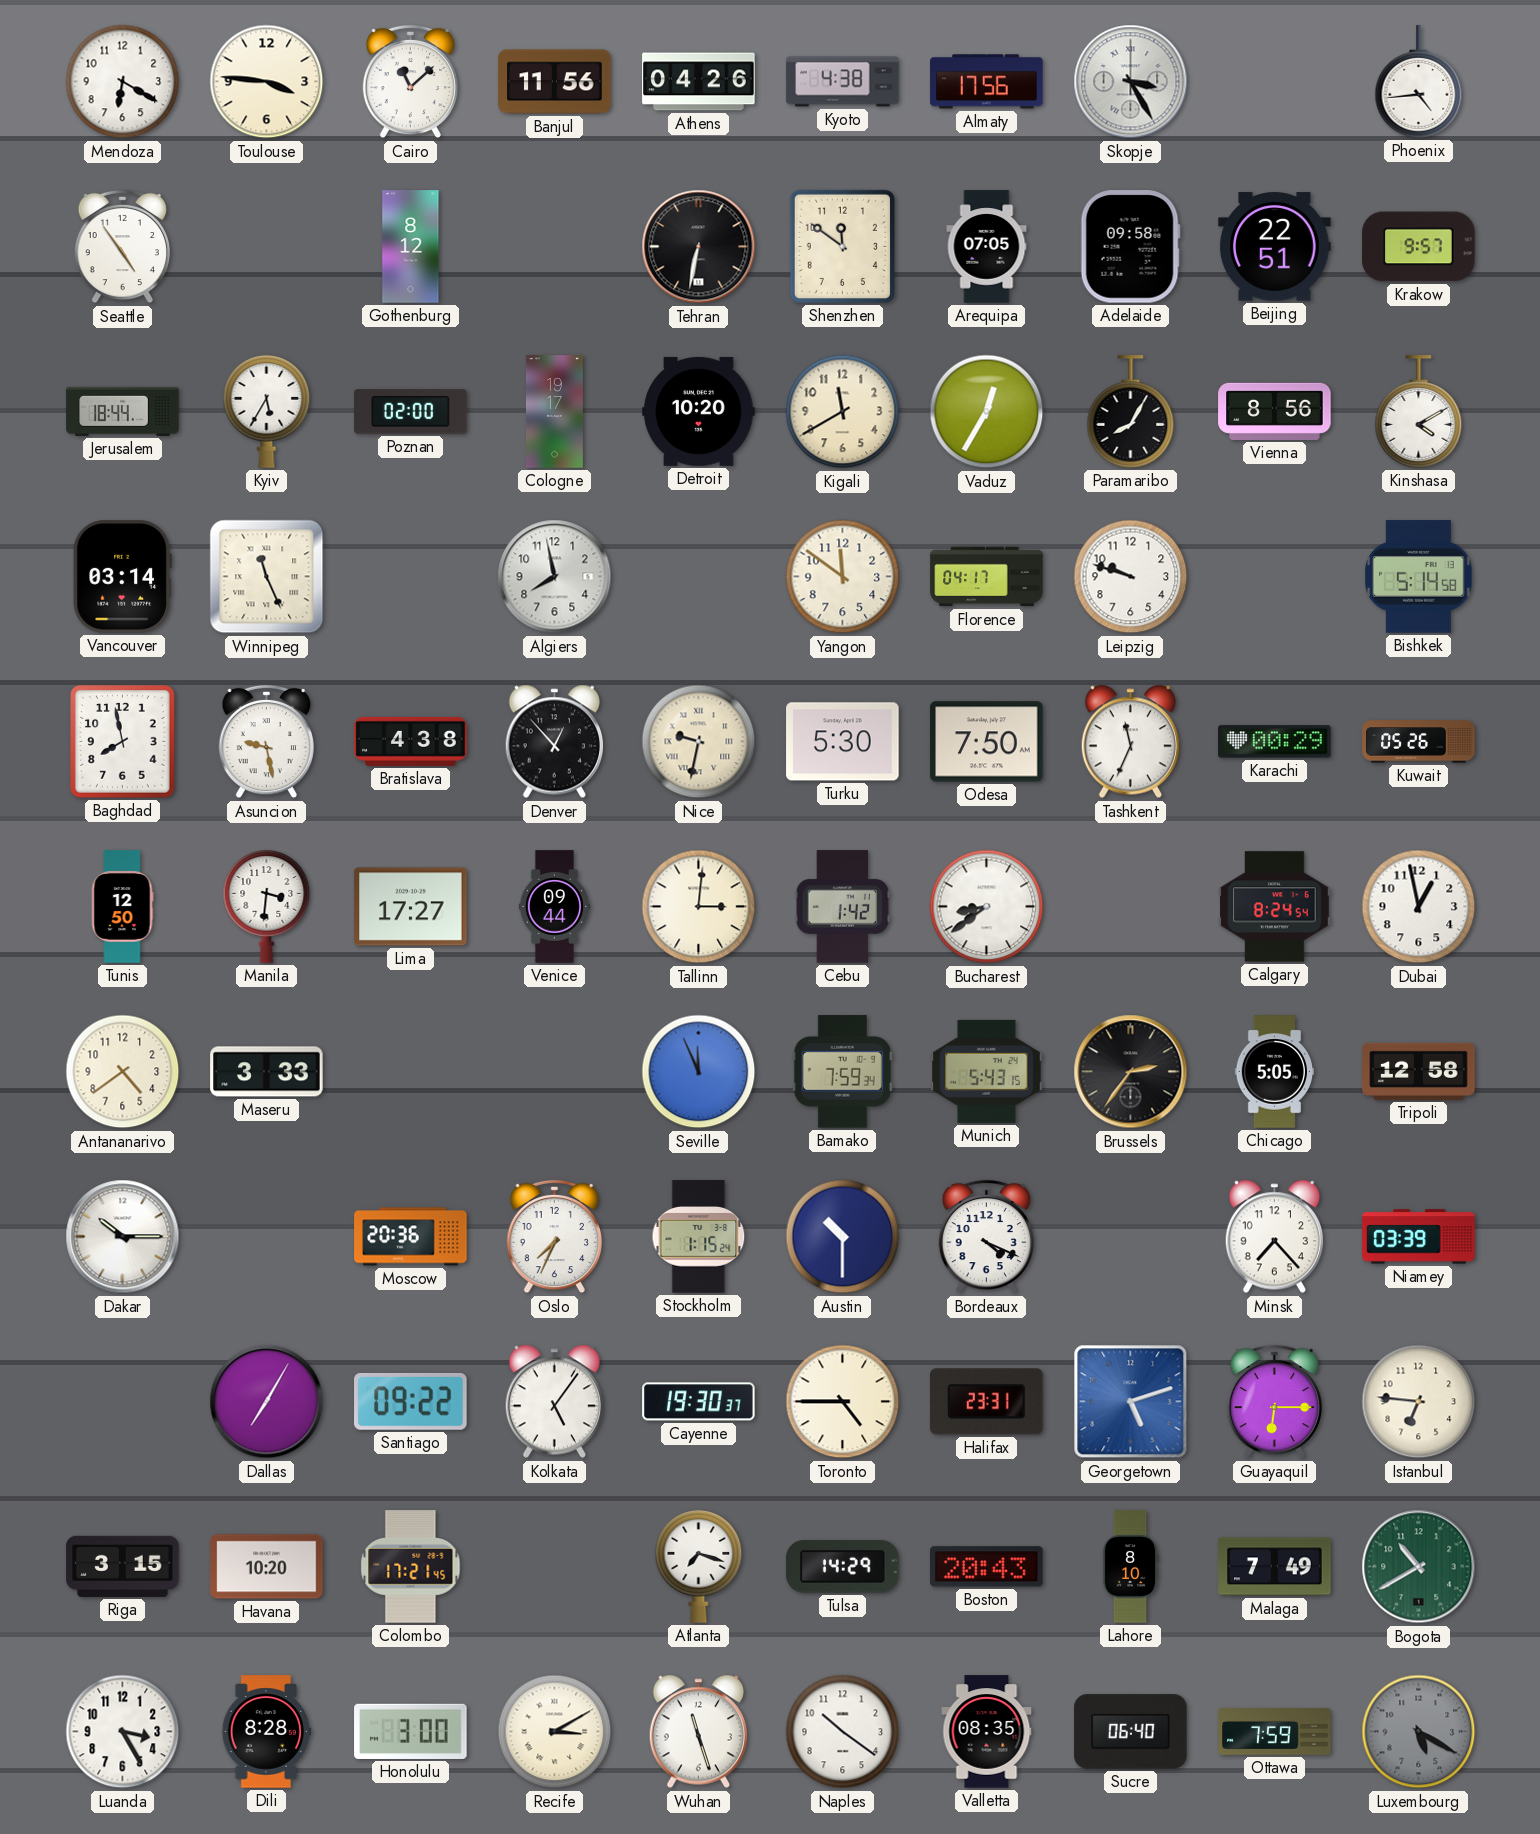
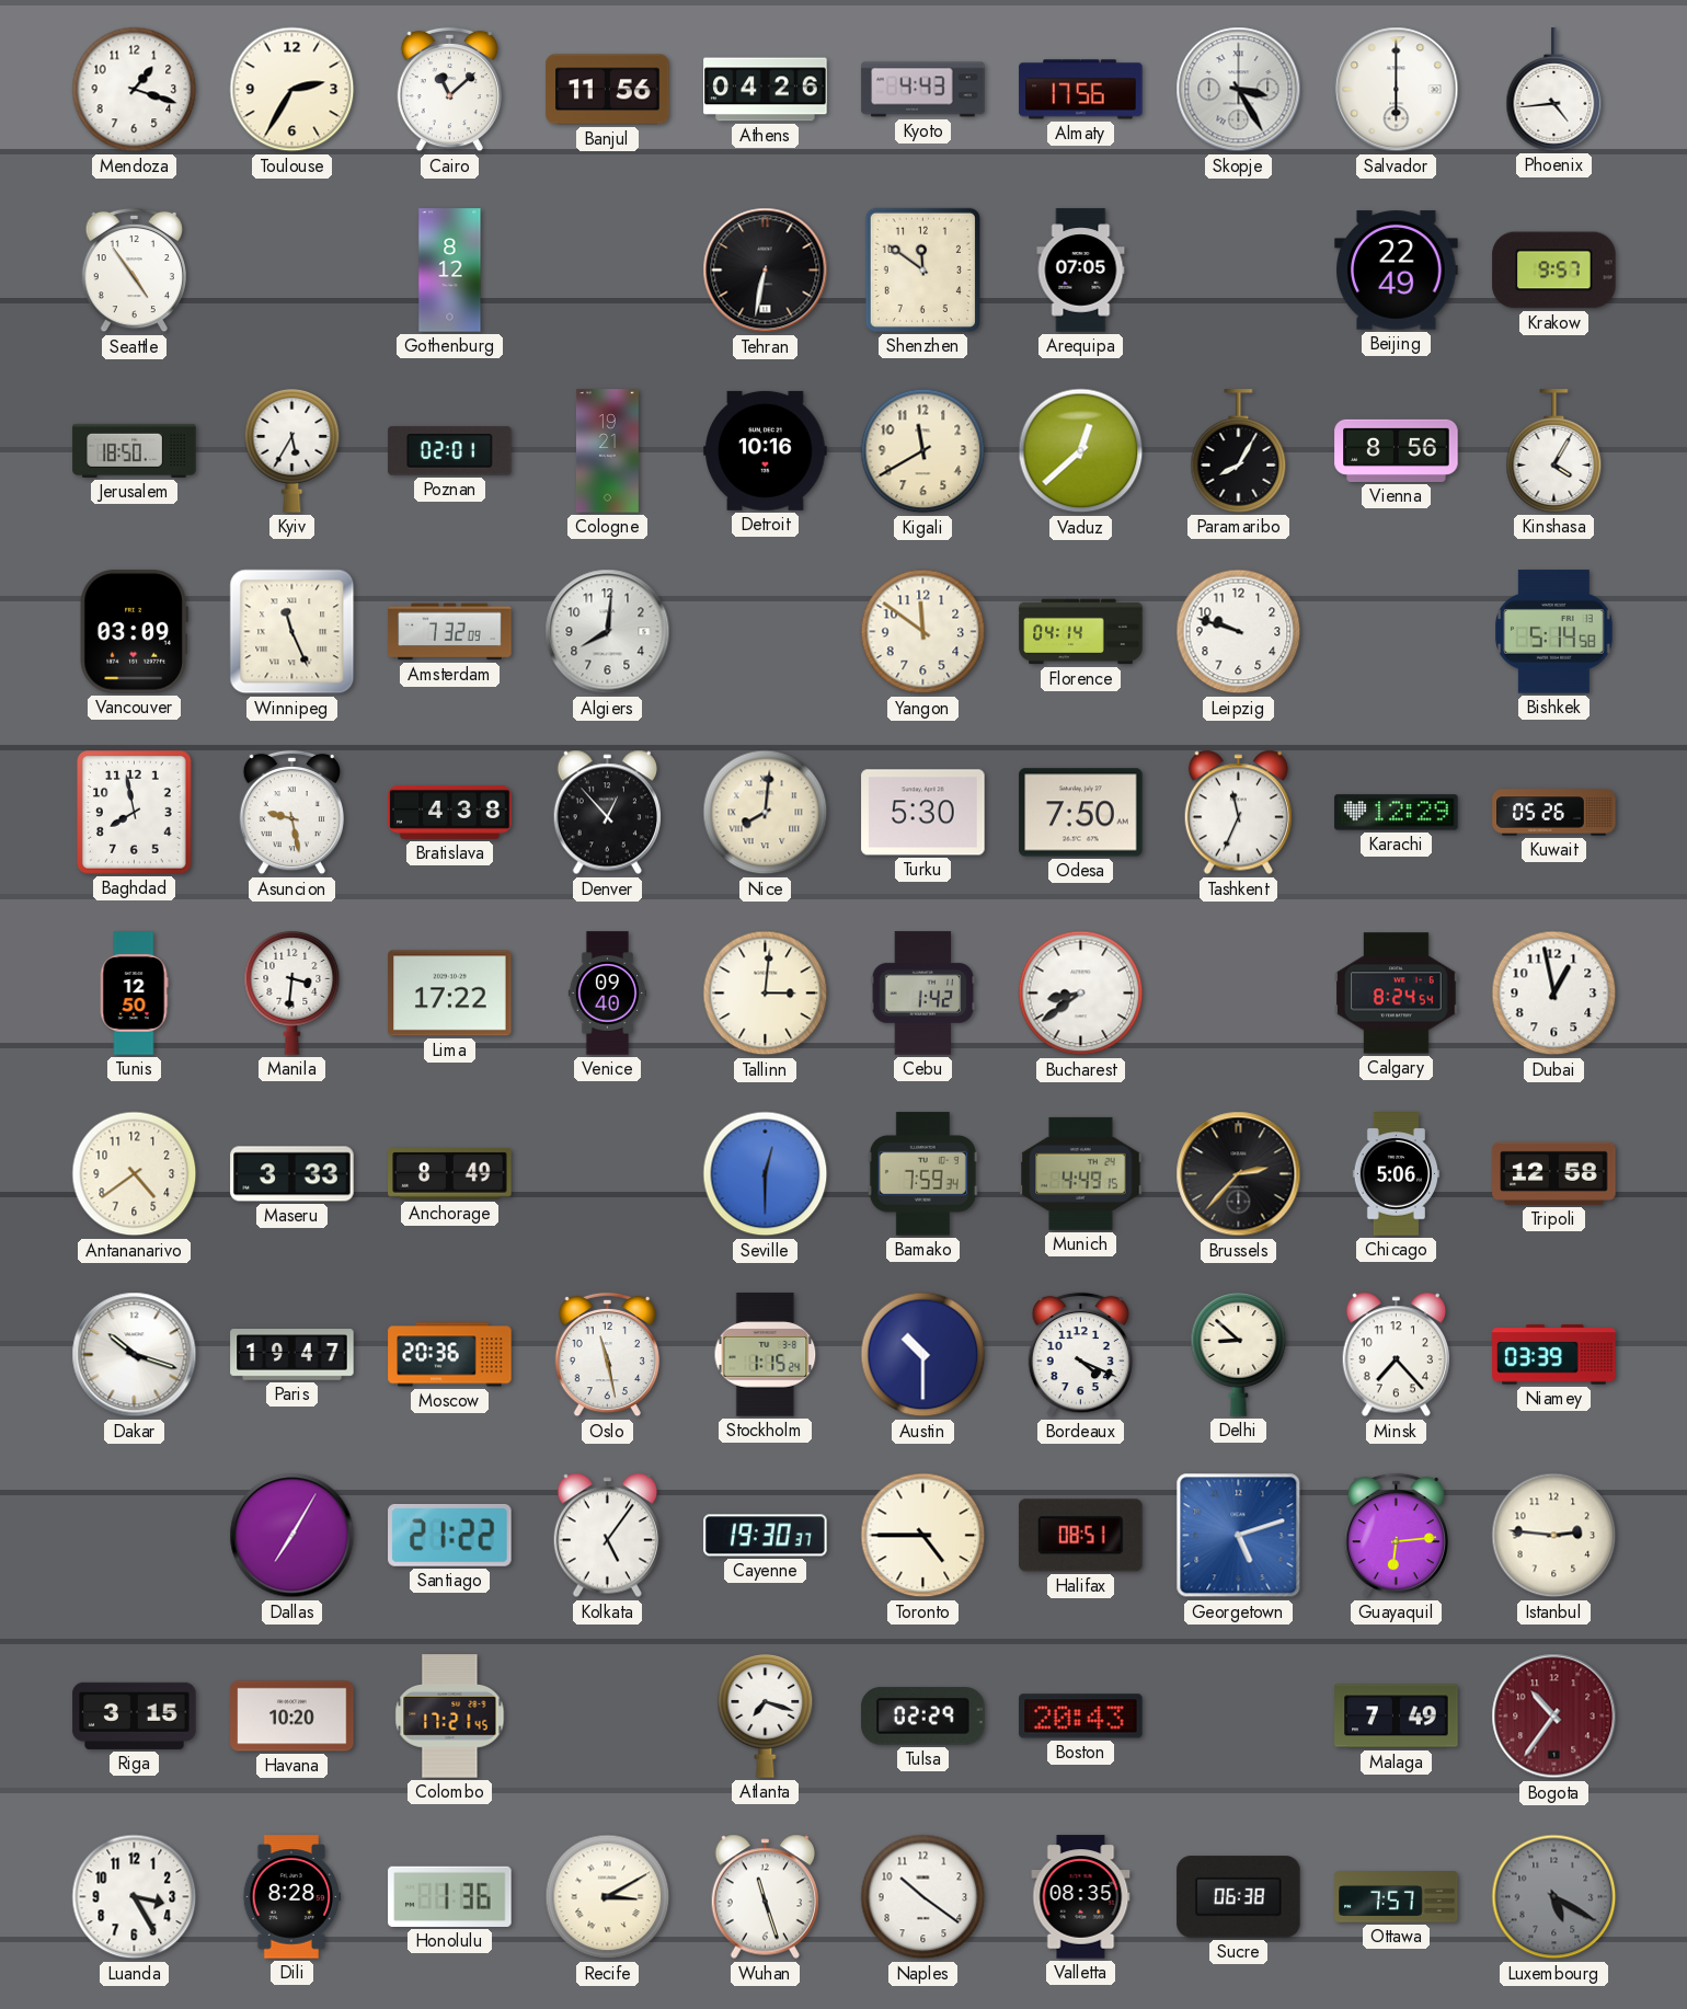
Mendoza: 6:20 -> 1:18 (135, 90)
Toulouse: 3:46 -> 2:35 (292, 90)
Kyoto: 4:38 -> 4:43 (923, 90)
Salvador: none -> 6:00 (1397, 90)
Adelaide: 09:58 -> none (1130, 247)
Beijing: 22:51 -> 22:49 (1397, 271)
Jerusalem: 18:44 -> 18:50 (135, 450)
Poznan: 02:00 -> 02:01 (450, 451)
Cologne: 19:17 -> 19:21 (607, 451)
Detroit: 10:20 -> 10:16 (766, 450)
Vaduz: 12:35 -> 12:38 (1081, 451)
Kinshasa: 4:10 -> 4:05 (1554, 451)
Vancouver: 03:14 -> 03:09 (134, 632)
Amsterdam: none -> 7:32 (450, 632)
Algiers: 7:58 -> 8:01 (608, 632)
Florence: 04:17 -> 04:14 (1081, 632)
Nice: 9:32 -> 8:01 (766, 813)
Karachi: 00:29 -> 12:29 (1397, 813)
Lima: 17:27 -> 17:22 (450, 994)
Venice: 09:44 -> 09:40 (608, 994)
Anchorage: none -> 8:49 (450, 1174)
Seville: 11:56 -> 12:30 (766, 1174)
Munich: 5:43 -> 4:49 (1081, 1173)
Brussels: 2:36 -> 2:37 (1239, 1174)
Chicago: 5:05 -> 5:06 (1396, 1174)
Dakar: 10:15 -> 10:18 (135, 1355)
Paris: none -> 19:47 (292, 1355)
Oslo: 7:34 -> 11:28 (607, 1355)
Delhi: none -> 8:52 (1239, 1355)
Santiago: 09:22 -> 21:22 (450, 1535)
Halifax: 23:31 -> 08:51 (1081, 1536)
Guayaquil: 6:15 -> 6:14 (1396, 1536)
Istanbul: 6:46 -> 2:46 (1554, 1536)
Tulsa: 14:29 -> 02:29 (923, 1717)
Lahore: 8:10 -> none (1130, 1567)
Bogota: 10:40 -> 10:36 (1554, 1717)
Bogota dial: green -> burgundy (1554, 1717)
Honolulu: 3:00 -> 1:36 (450, 1896)
Sucre: 06:40 -> 06:38 (1239, 1897)
Ottawa: 7:59 -> 7:57 (1397, 1897)
